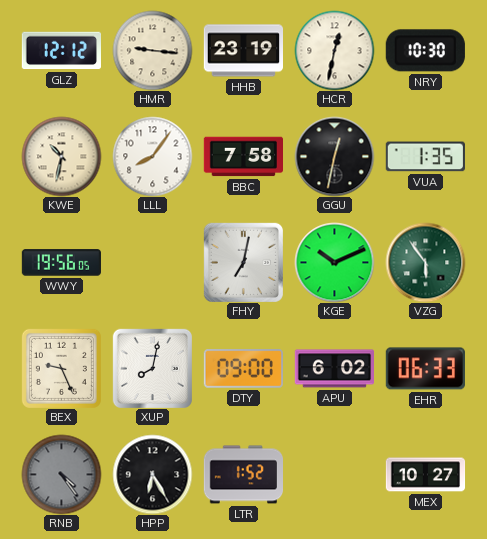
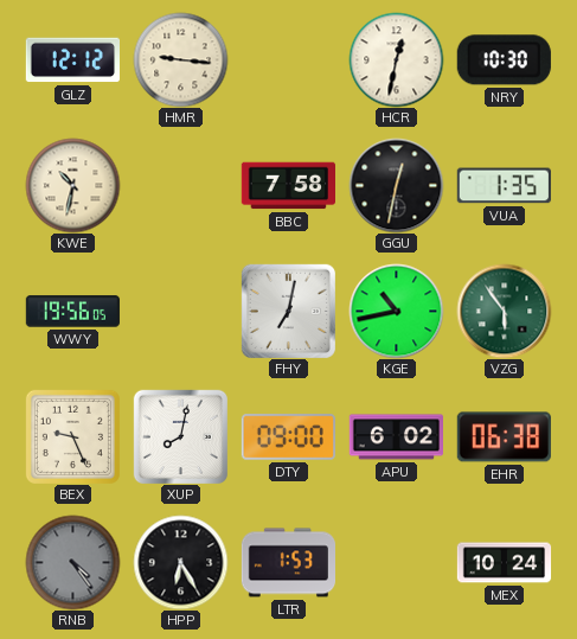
HHB: 23:19 -> none (243, 51)
LLL: 8:06 -> none (152, 156)
KGE: 10:11 -> 10:43 (396, 311)
EHR: 06:33 -> 06:38 (504, 437)
LTR: 1:52 -> 1:53 (288, 563)
MEX: 10:27 -> 10:24 (504, 563)
